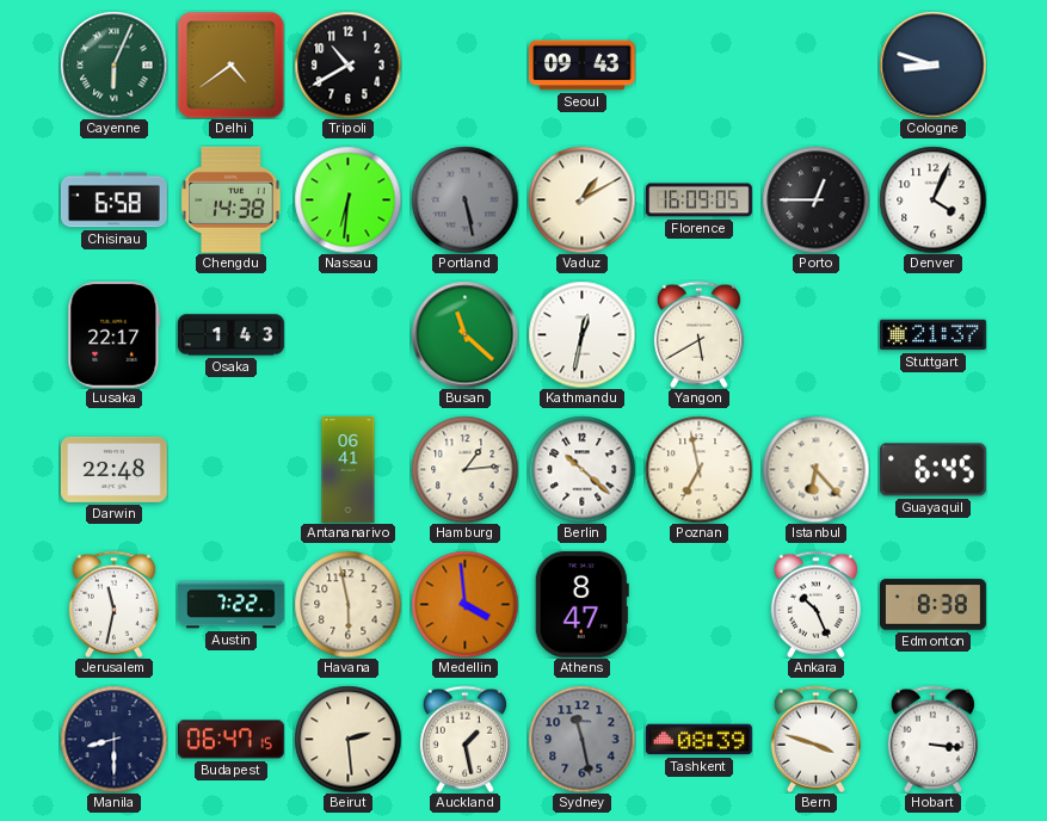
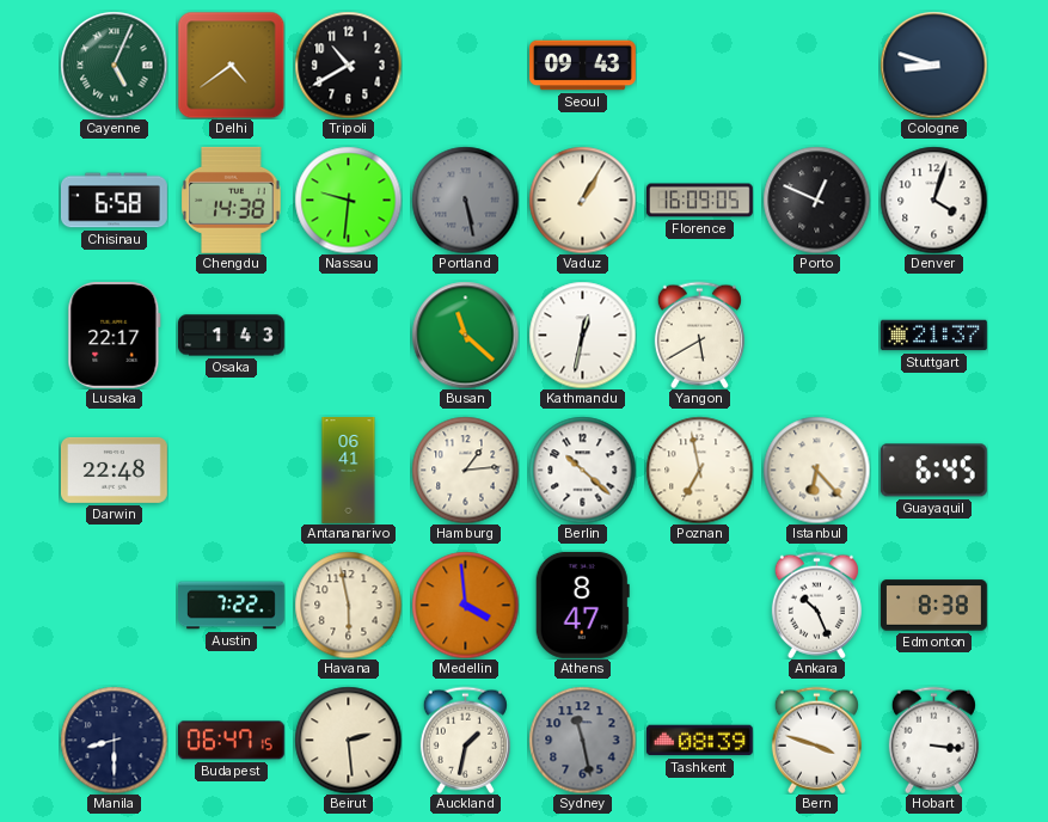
Cayenne: 6:04 -> 5:04 (114, 65)
Nassau: 6:31 -> 9:31 (348, 200)
Vaduz: 1:10 -> 1:05 (582, 200)
Porto: 12:45 -> 12:49 (816, 200)
Denver: 4:04 -> 4:03 (933, 200)
Jerusalem: 11:32 -> none (113, 604)
Auckland: 1:28 -> 1:32 (465, 740)
